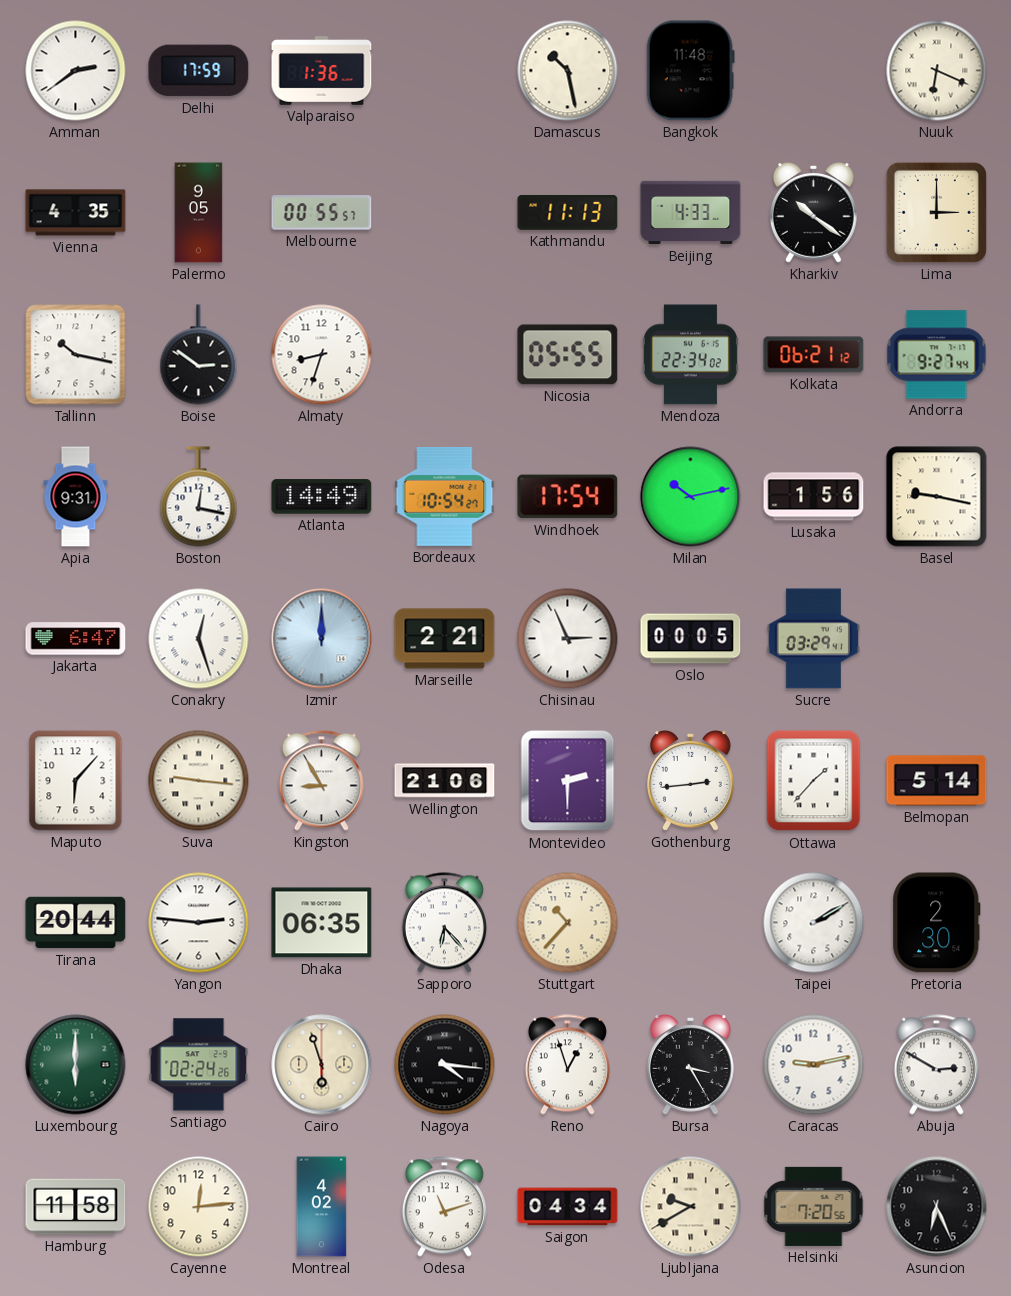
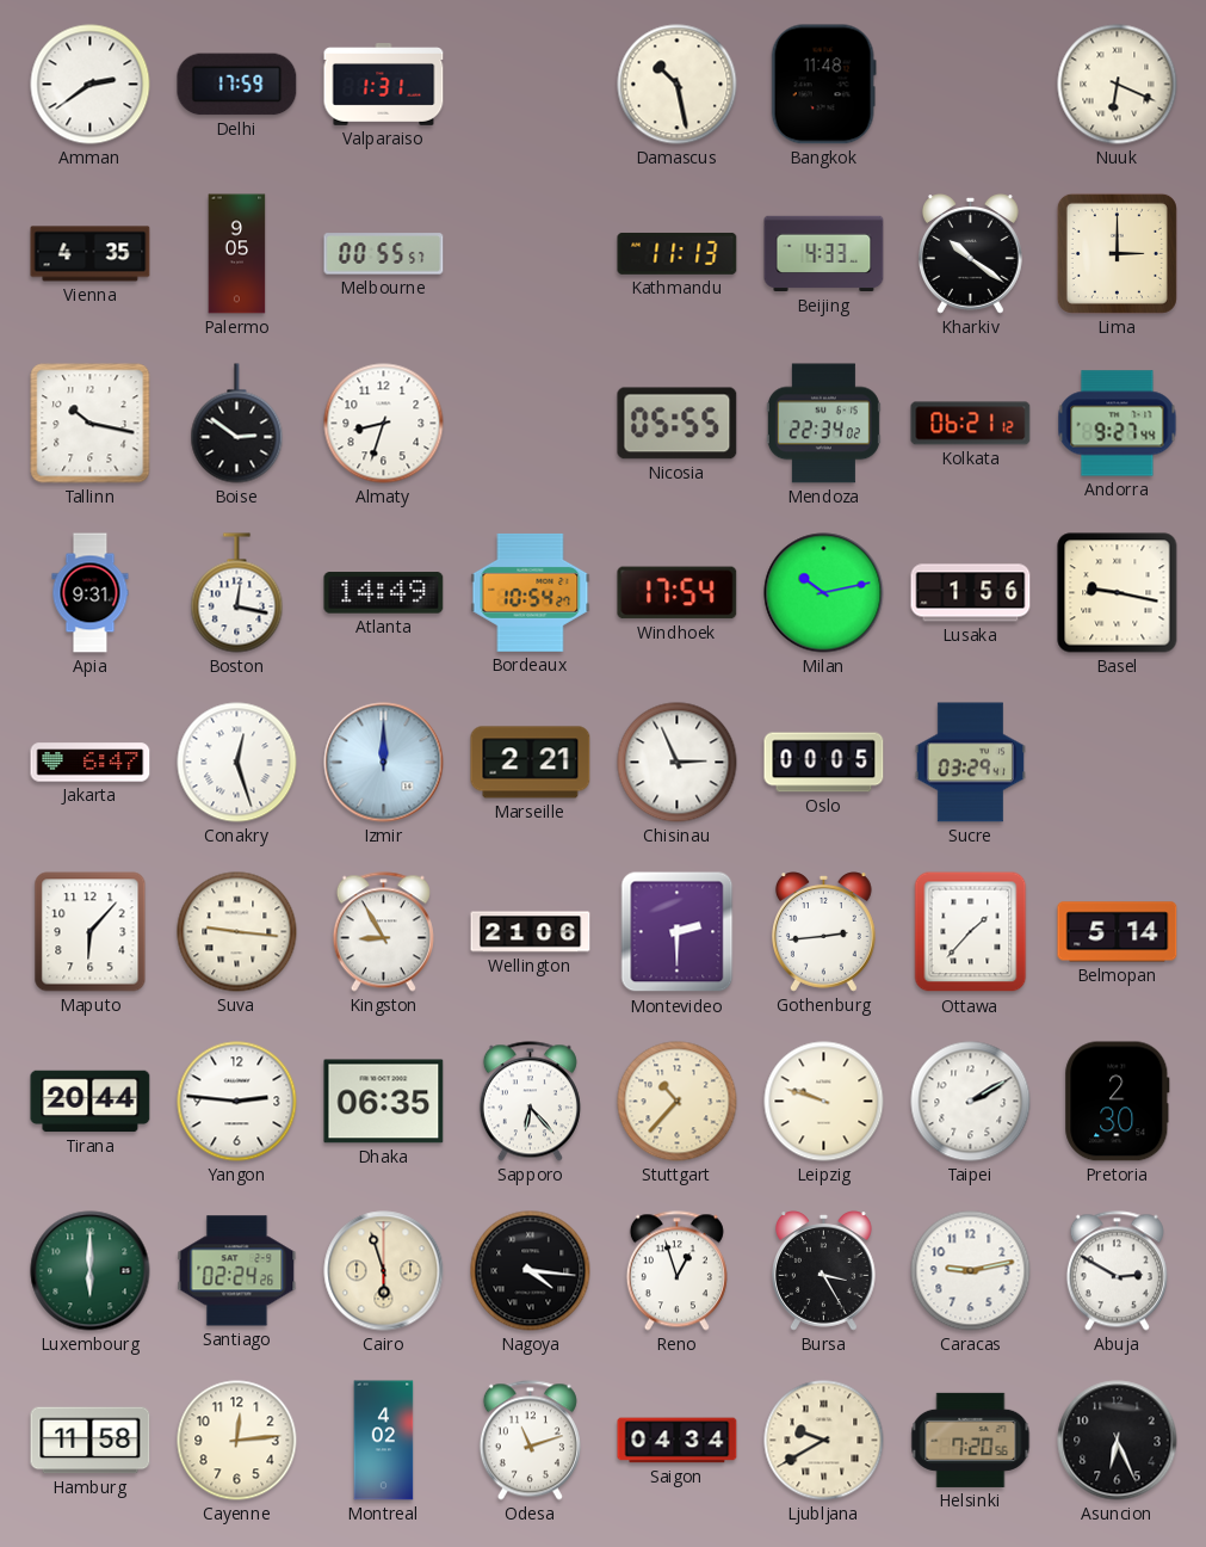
Valparaiso: 1:36 -> 1:31 (384, 85)
Leipzig: none -> 9:48 (824, 1102)
